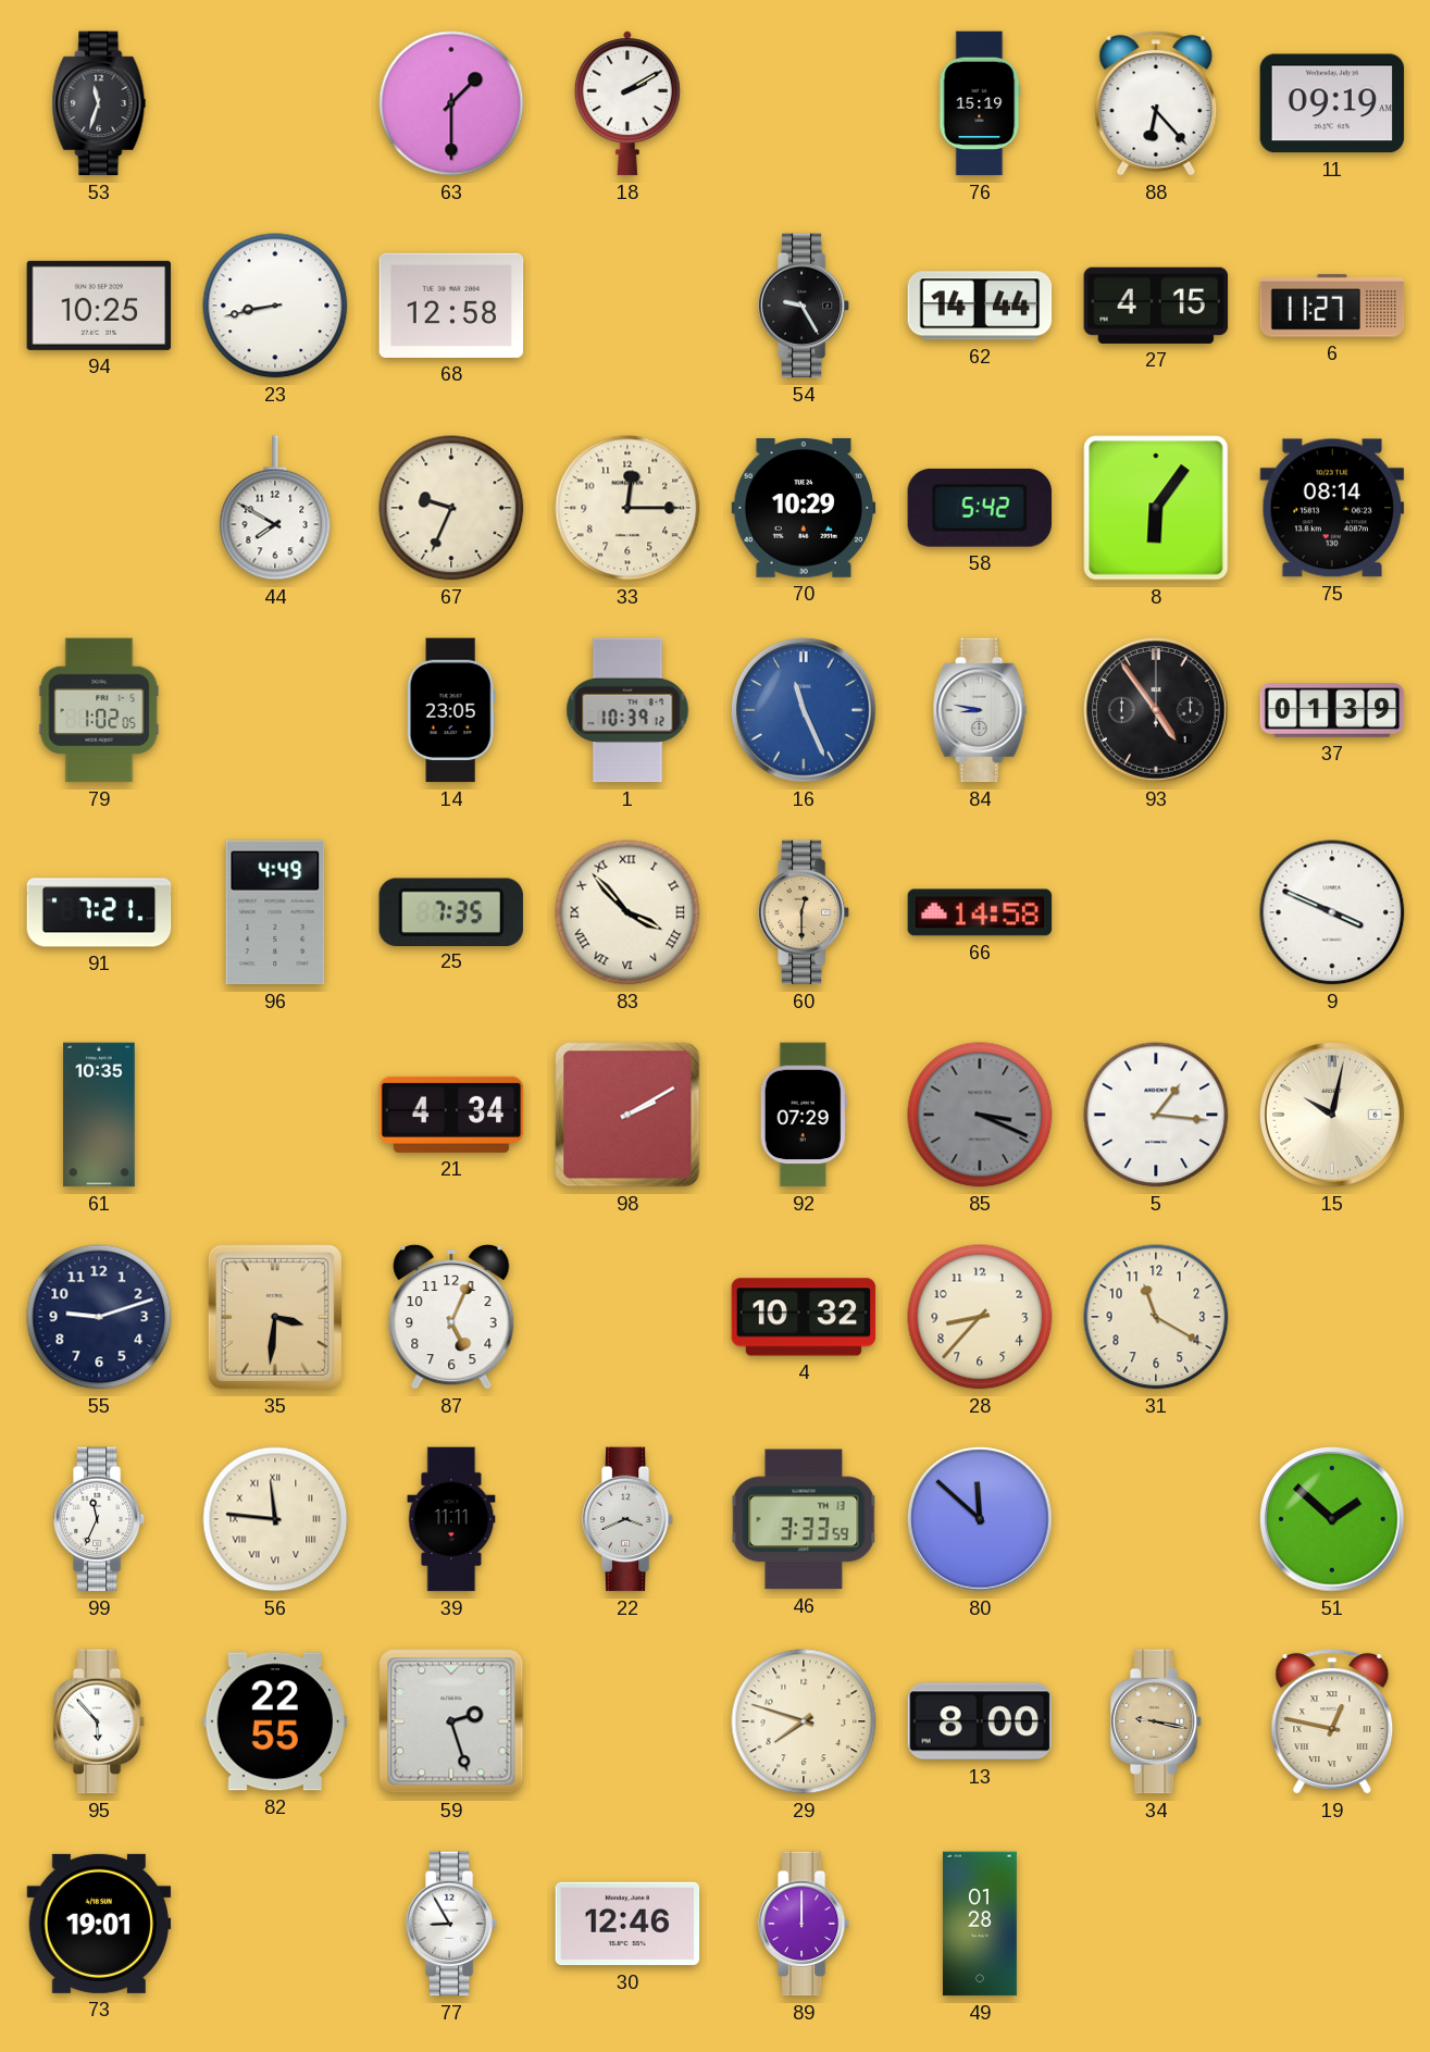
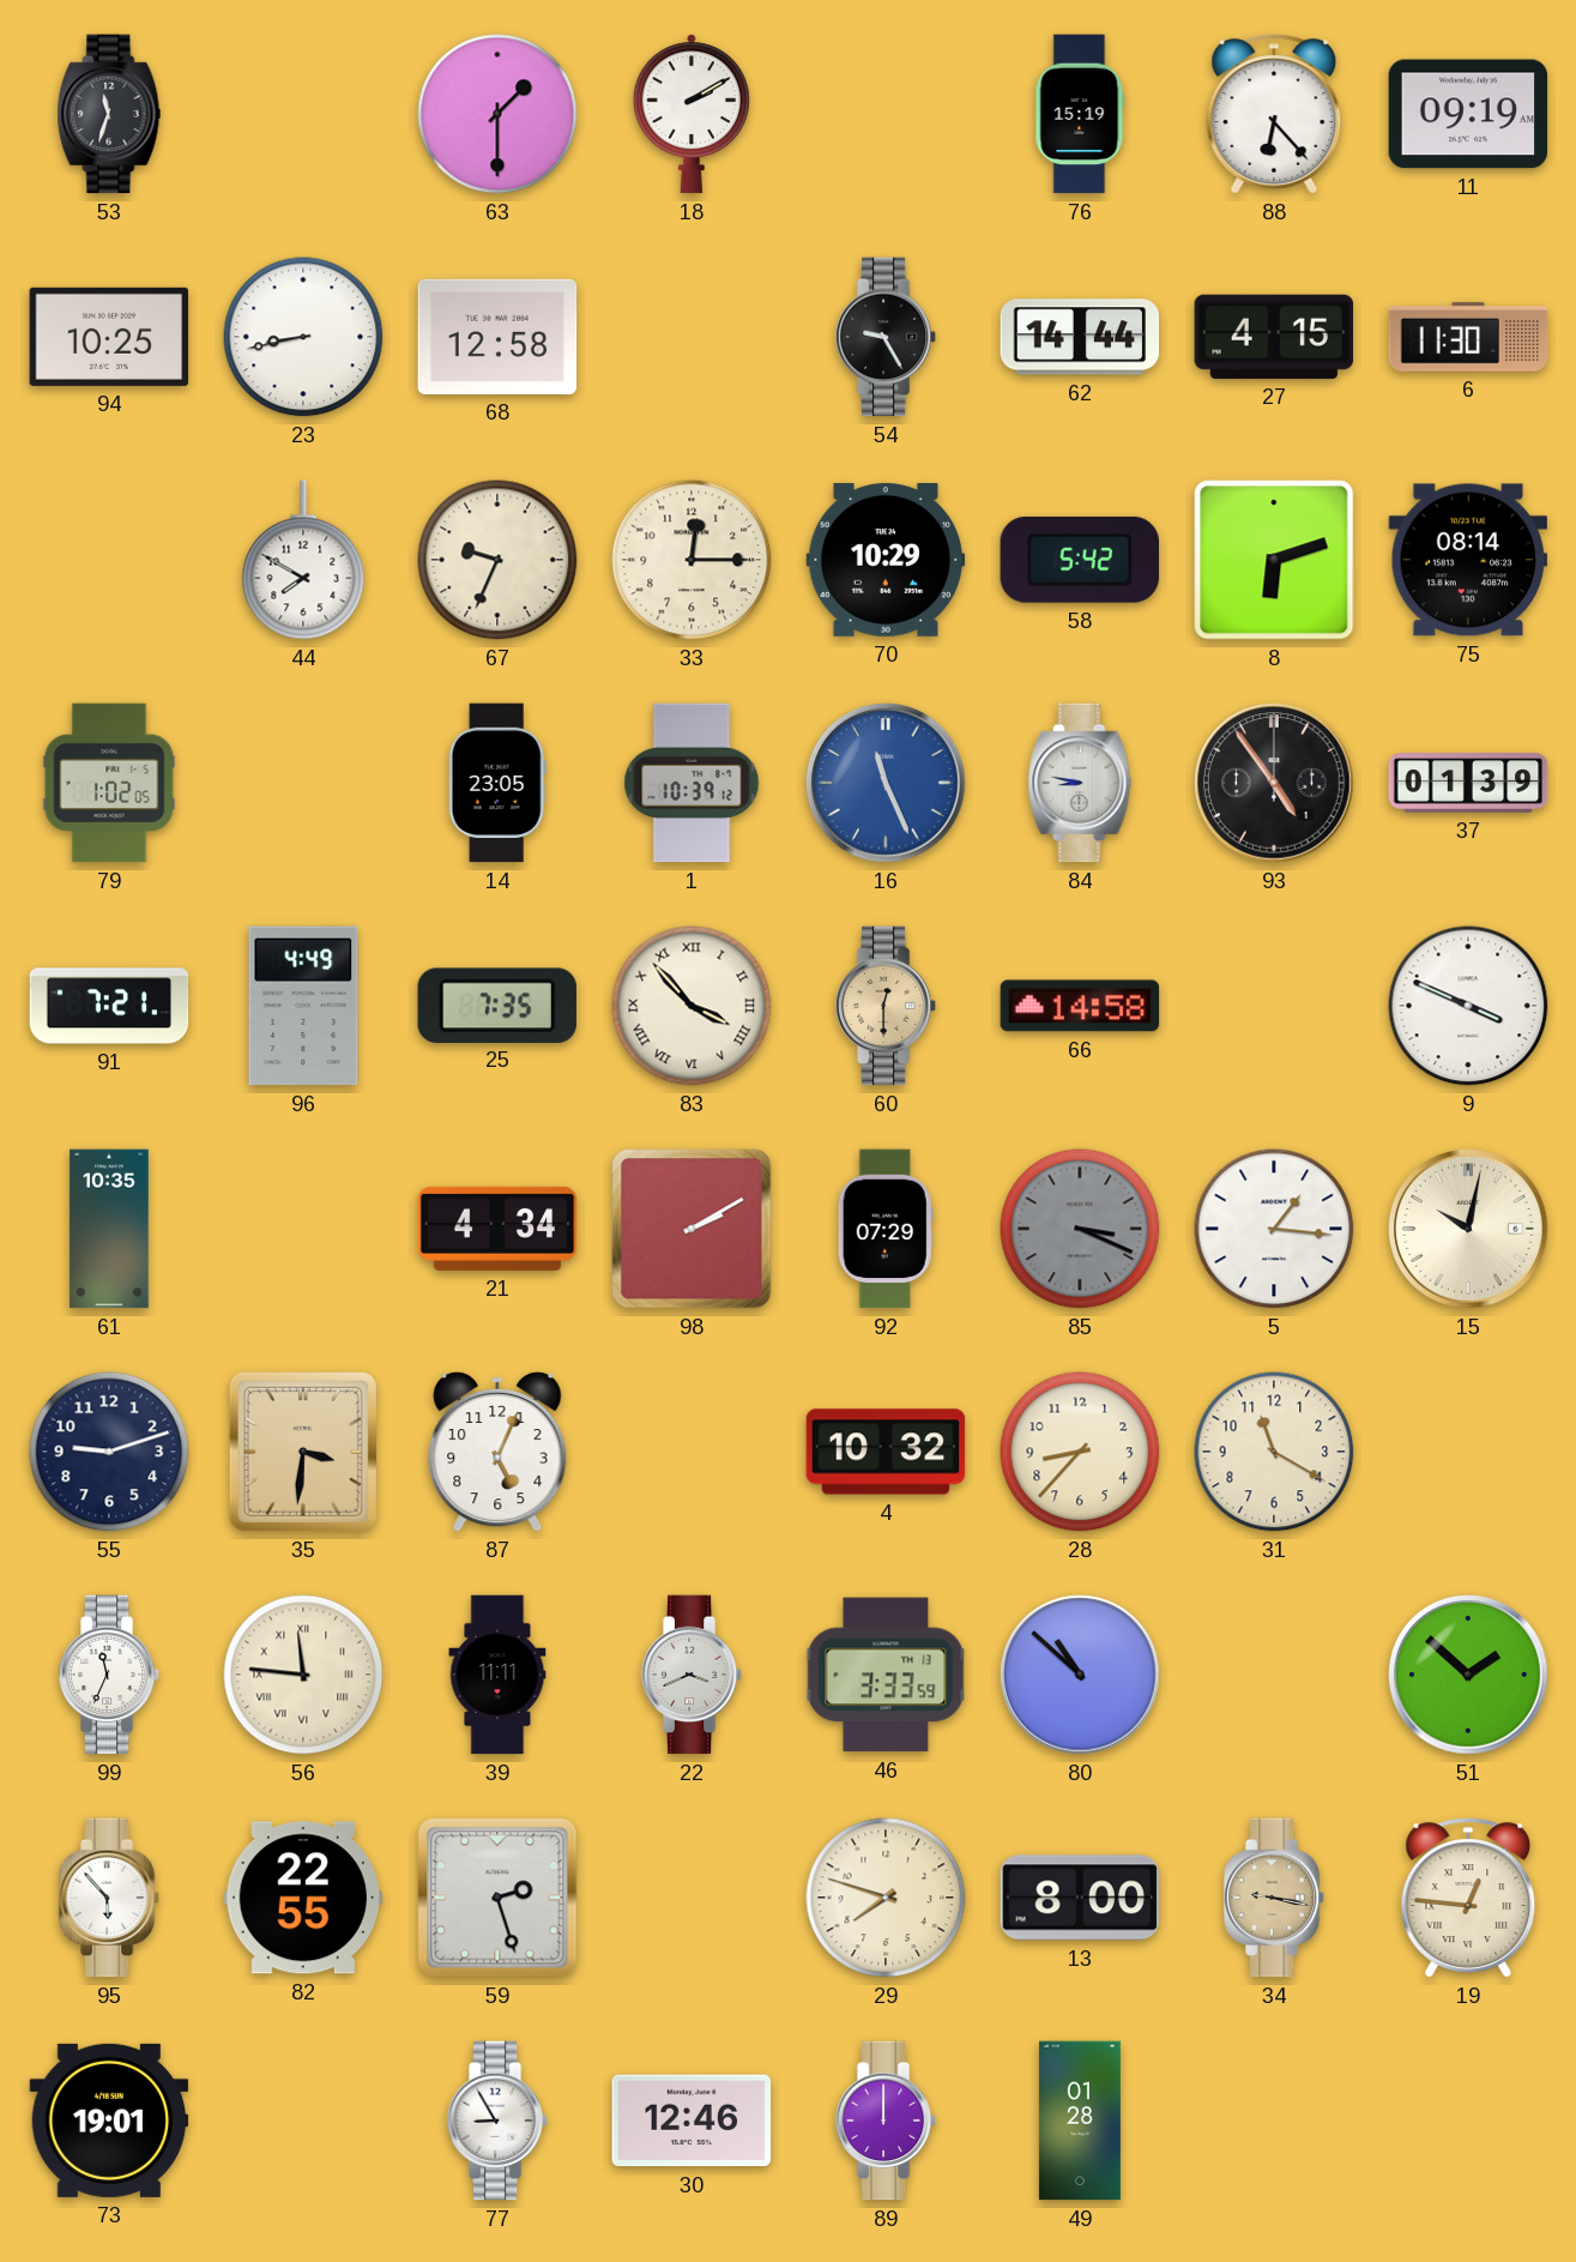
6: 11:27 -> 11:30 (1468, 337)
8: 6:06 -> 6:12 (1274, 560)
80: 11:52 -> 10:52 (1080, 1675)
19: 12:47 -> 12:46 (1468, 1898)
